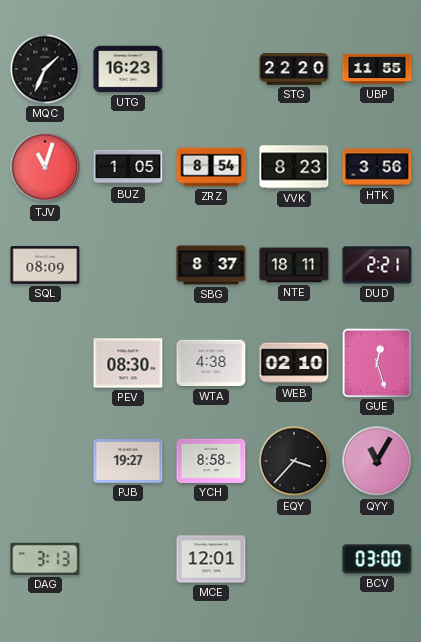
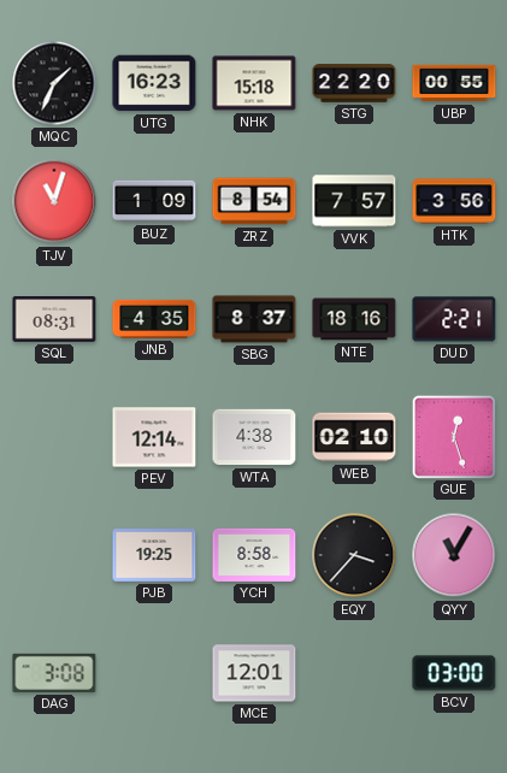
NHK: none -> 15:18 (254, 83)
UBP: 11:55 -> 00:55 (454, 83)
BUZ: 1:05 -> 1:09 (154, 201)
VVK: 8:23 -> 7:57 (354, 201)
SQL: 08:09 -> 08:31 (54, 319)
JNB: none -> 4:35 (154, 319)
NTE: 18:11 -> 18:16 (354, 319)
PEV: 08:30 -> 12:14 (154, 437)
PJB: 19:27 -> 19:25 (154, 556)
DAG: 3:13 -> 3:08 (54, 673)
